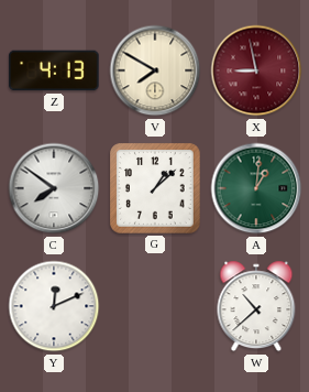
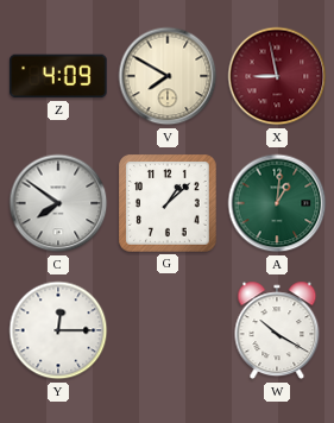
Z: 4:13 -> 4:09 (58, 76)
Y: 12:11 -> 12:15 (58, 330)
W: 10:38 -> 10:20 (277, 330)
